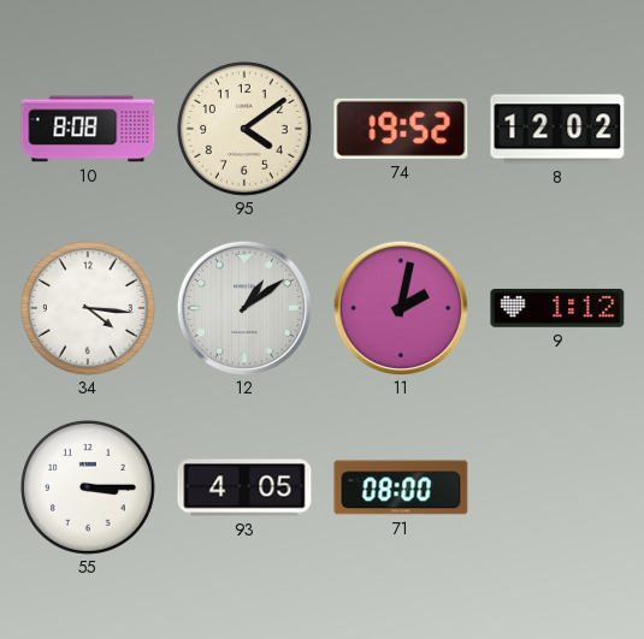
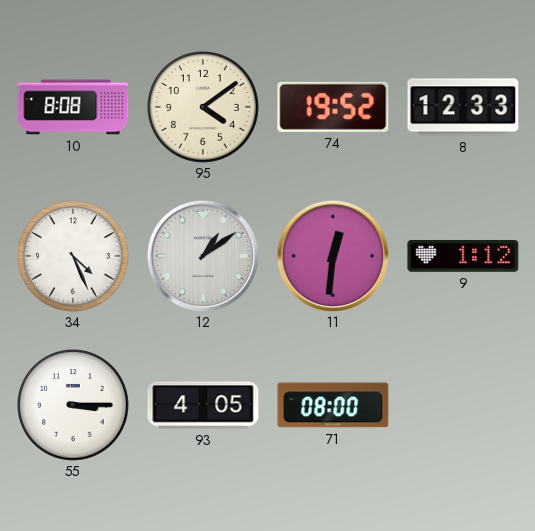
8: 12:02 -> 12:33 (463, 107)
34: 4:16 -> 4:26 (74, 257)
11: 2:02 -> 12:31 (332, 255)
